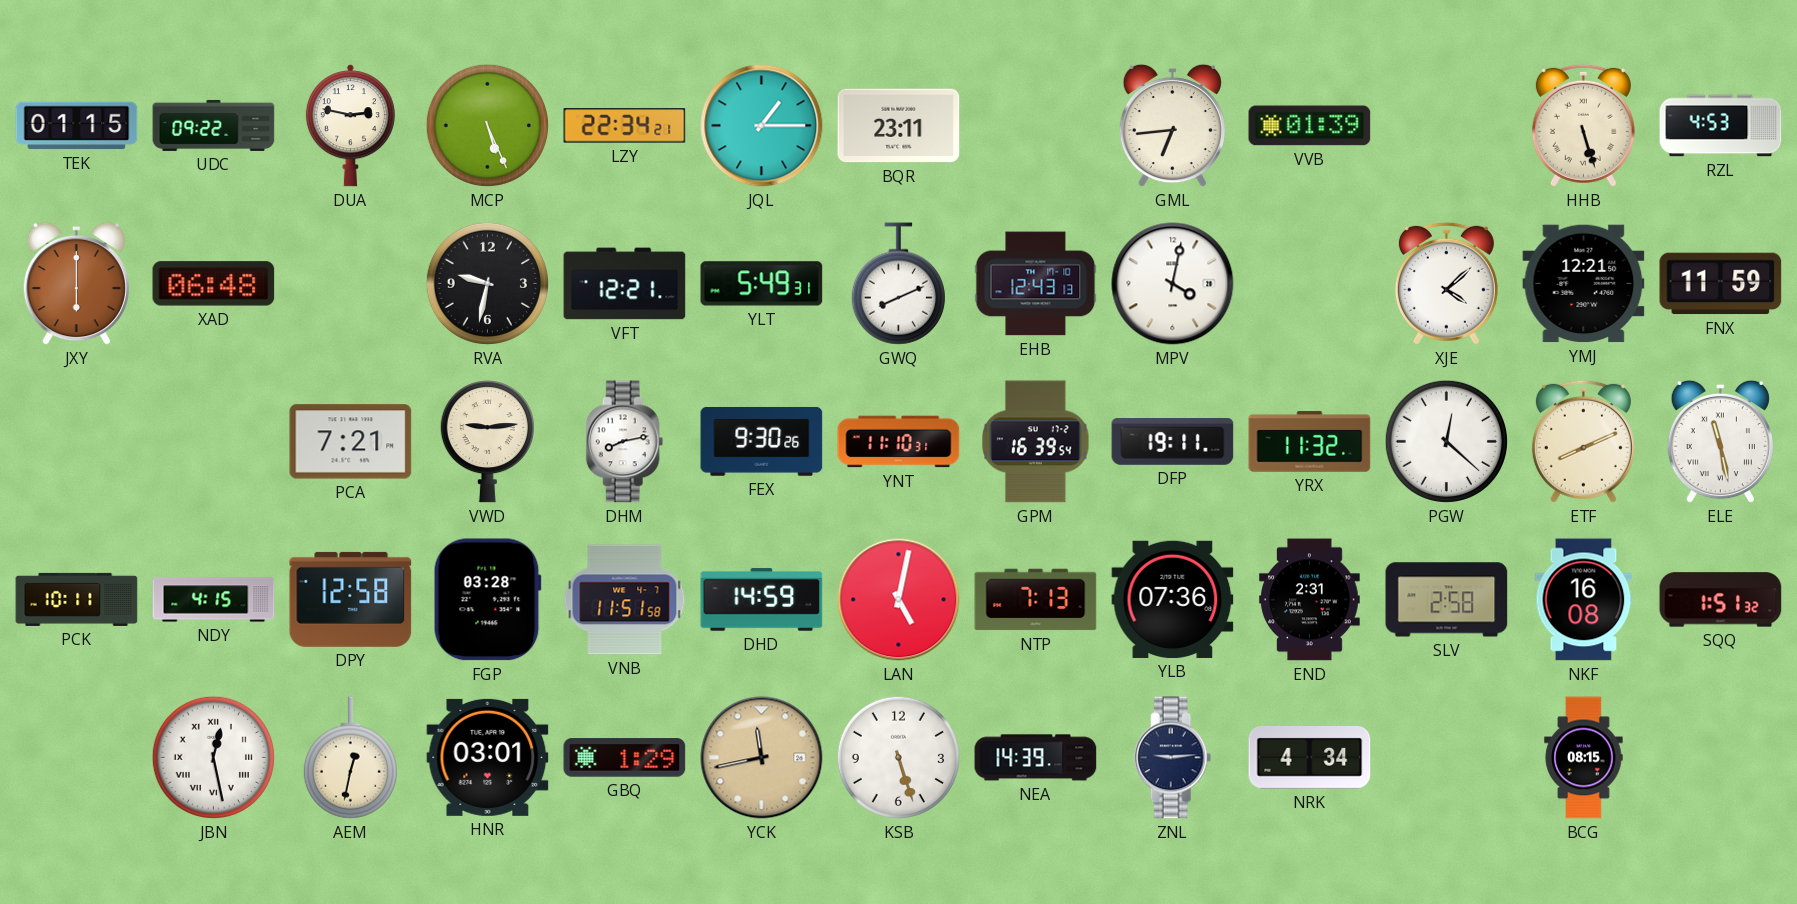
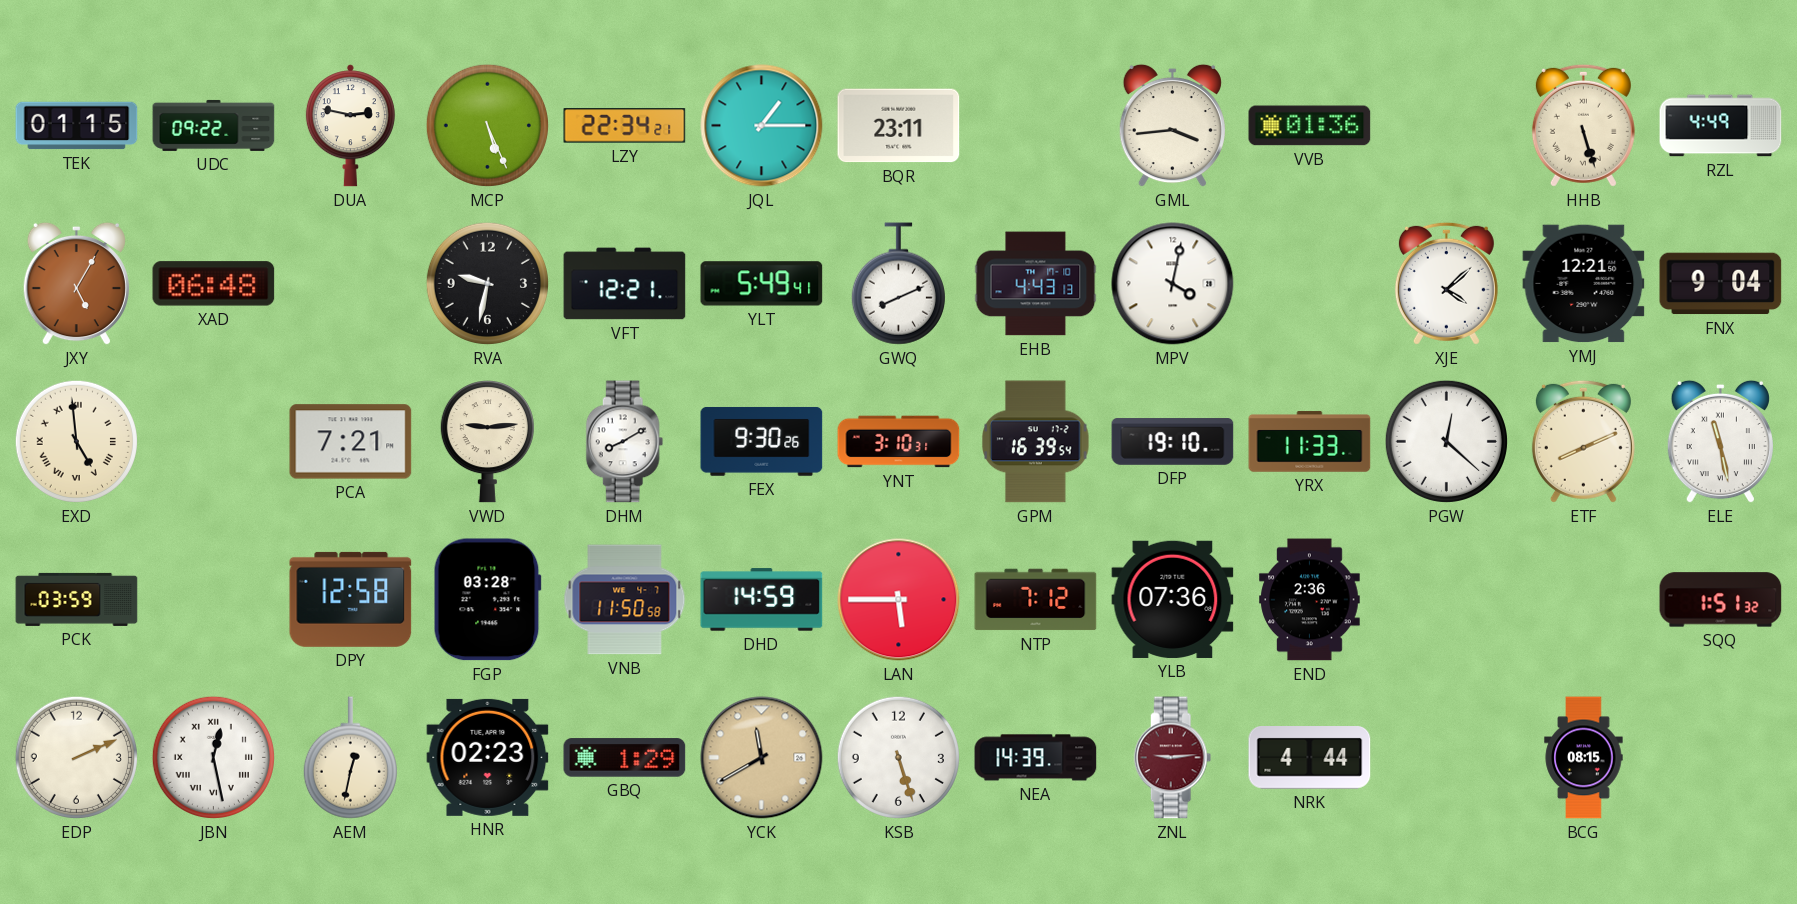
GML: 6:44 -> 3:44 (1172, 126)
VVB: 01:39 -> 01:36 (1310, 126)
RZL: 4:53 -> 4:49 (1721, 126)
JXY: 6:00 -> 5:05 (76, 284)
YLT: 5:49:31 -> 5:49:41 (762, 284)
EHB: 12:43 -> 4:43 (1036, 284)
FNX: 11:59 -> 9:04 (1721, 284)
EXD: none -> 4:59 (76, 441)
DHM: 8:13 -> 8:10 (625, 442)
YNT: 11:10 -> 3:10 (899, 442)
DFP: 19:11 -> 19:10 (1173, 442)
YRX: 11:32 -> 11:33 (1310, 442)
PCK: 10:11 -> 03:59 (77, 599)
NDY: 4:15 -> none (214, 600)
VNB: 11:51 -> 11:50 (625, 600)
LAN: 5:02 -> 5:45 (899, 600)
NTP: 7:13 -> 7:12 (1036, 600)
END: 2:31 -> 2:36 (1310, 600)
SLV: 2:58 -> none (1447, 600)
NKF: 16:08 -> none (1584, 600)
EDP: none -> 2:11 (76, 757)
HNR: 03:01 -> 02:23 (488, 757)
YCK: 11:43 -> 11:40 (762, 758)
ZNL dial: navy -> burgundy (1173, 758)
NRK: 4:34 -> 4:44 (1310, 758)
